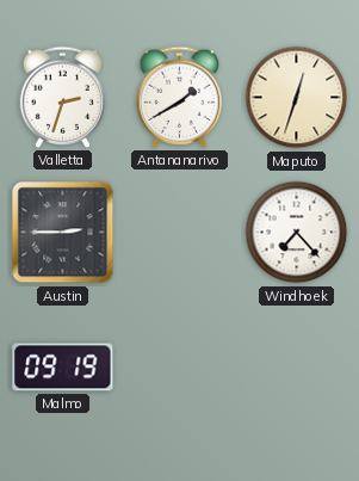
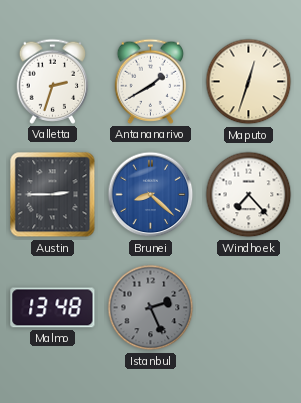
Brunei: none -> 8:22 (151, 195)
Malmo: 09:19 -> 13:48 (53, 308)
Istanbul: none -> 2:26 (151, 308)
